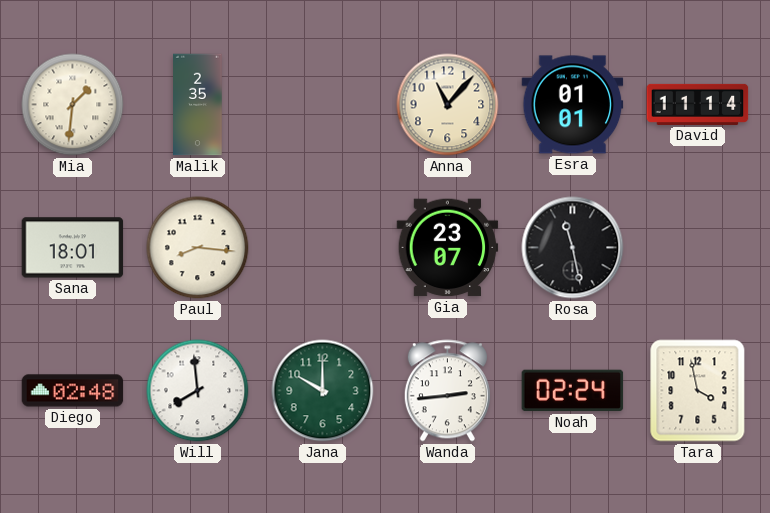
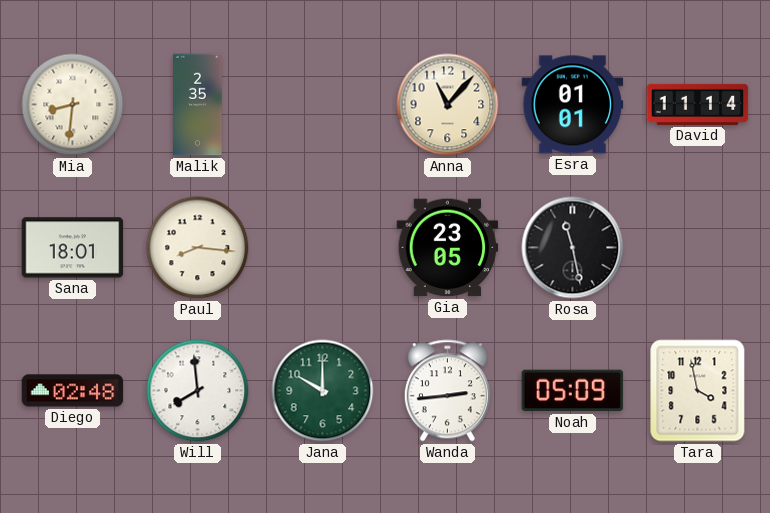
Mia: 1:31 -> 8:31 (73, 105)
Gia: 23:07 -> 23:05 (448, 248)
Noah: 02:24 -> 05:09 (573, 391)
